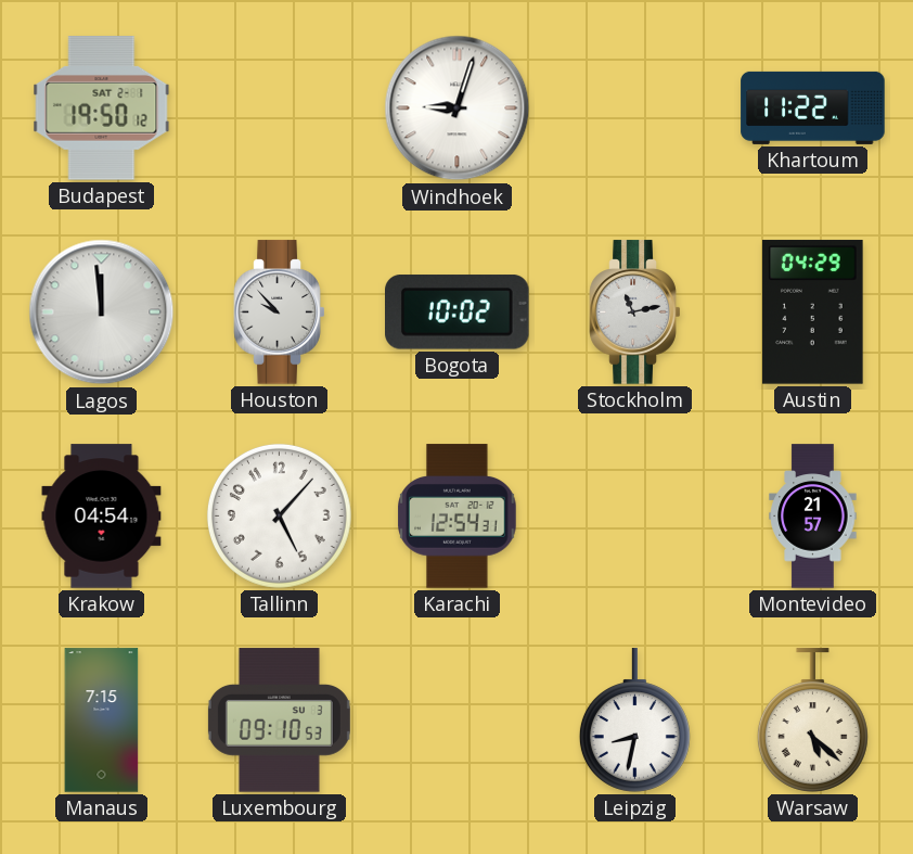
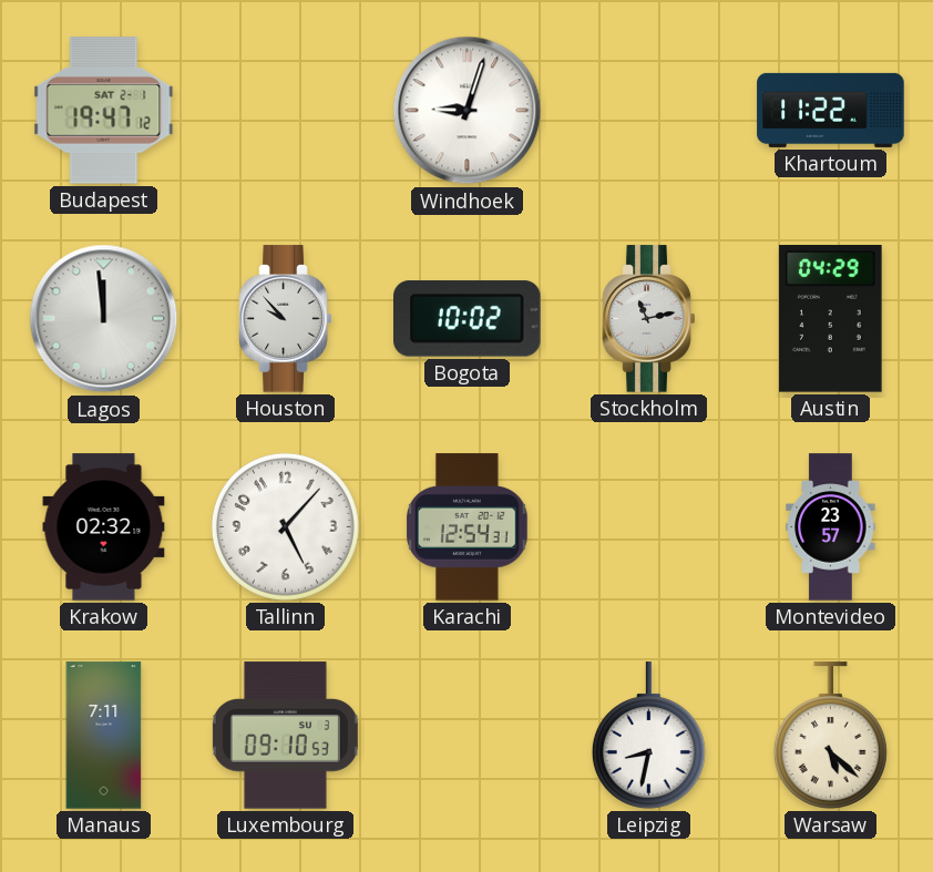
Budapest: 19:50 -> 19:47 (104, 111)
Krakow: 04:54 -> 02:32 (104, 527)
Montevideo: 21:57 -> 23:57 (831, 527)
Manaus: 7:15 -> 7:11 (104, 736)
